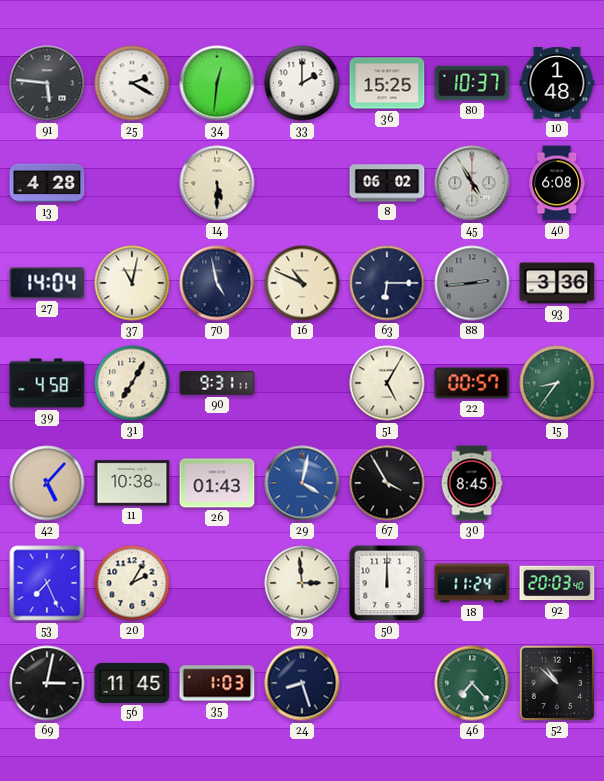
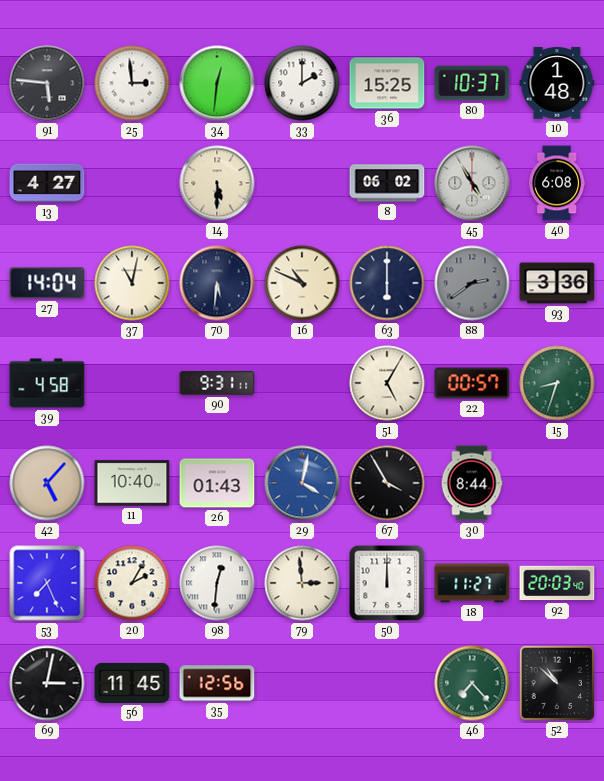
25: 2:20 -> 2:59 (132, 83)
13: 4:28 -> 4:27 (47, 183)
70: 4:58 -> 5:31 (217, 283)
63: 6:15 -> 6:00 (387, 283)
88: 2:44 -> 2:39 (472, 283)
31: 7:05 -> none (132, 383)
15: 8:36 -> 8:33 (557, 383)
11: 10:38 -> 10:40 (132, 483)
30: 8:45 -> 8:44 (472, 483)
98: none -> 12:31 (217, 583)
18: 11:24 -> 11:27 (472, 583)
35: 1:03 -> 12:56 (217, 683)
24: 8:27 -> none (302, 683)
